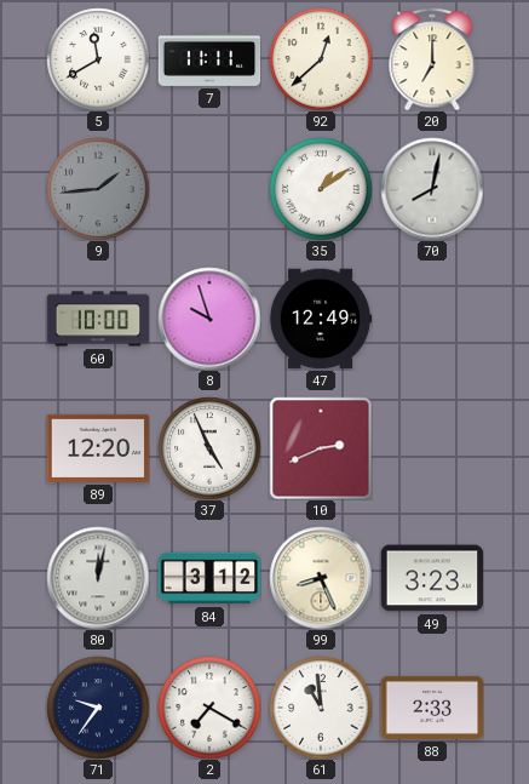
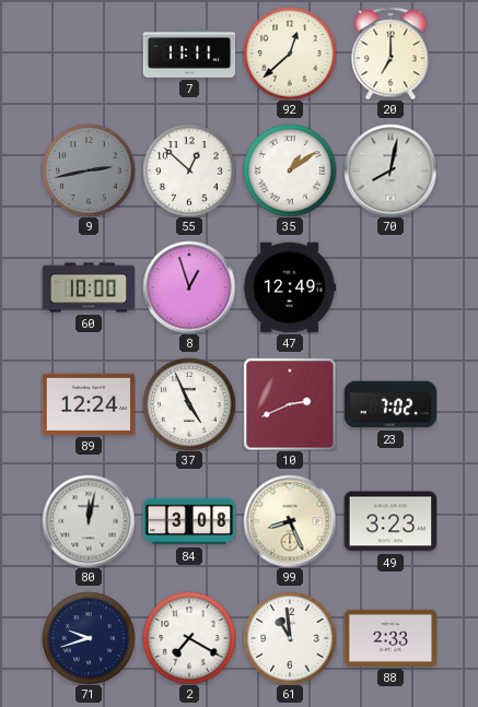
5: 11:40 -> none (98, 59)
9: 1:44 -> 2:43 (89, 170)
55: none -> 12:52 (189, 170)
8: 9:57 -> 12:57 (189, 287)
89: 12:20 -> 12:24 (89, 404)
23: none -> 7:02 (390, 404)
84: 3:12 -> 3:08 (189, 521)
71: 9:36 -> 9:42 (89, 638)
